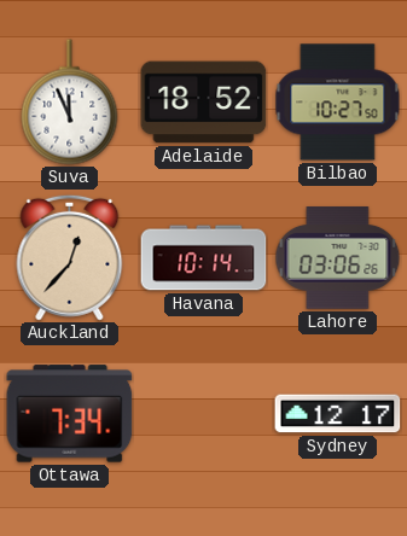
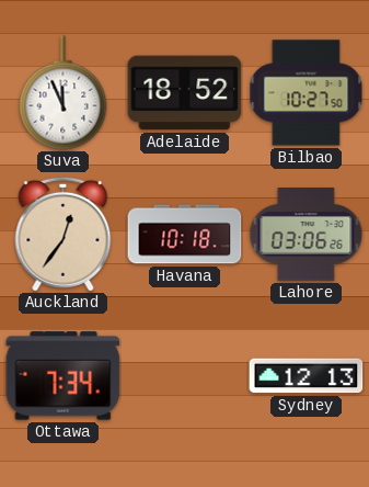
Auckland: 12:37 -> 12:36 (64, 234)
Havana: 10:14 -> 10:18 (185, 235)
Sydney: 12:17 -> 12:13 (307, 376)
